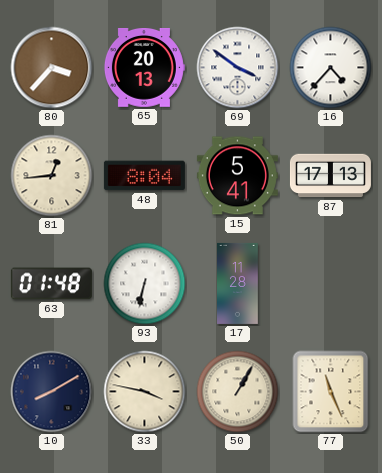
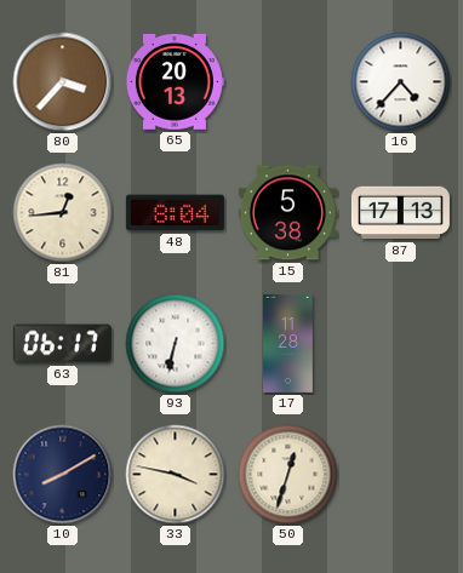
69: 3:51 -> none (238, 68)
15: 5:41 -> 5:38 (287, 213)
63: 01:48 -> 06:17 (62, 344)
50: 1:05 -> 12:33 (288, 475)
77: 11:26 -> none (331, 392)
